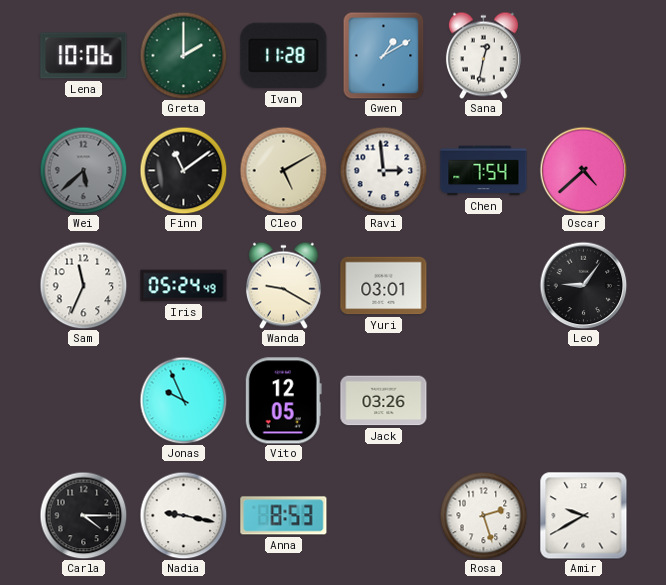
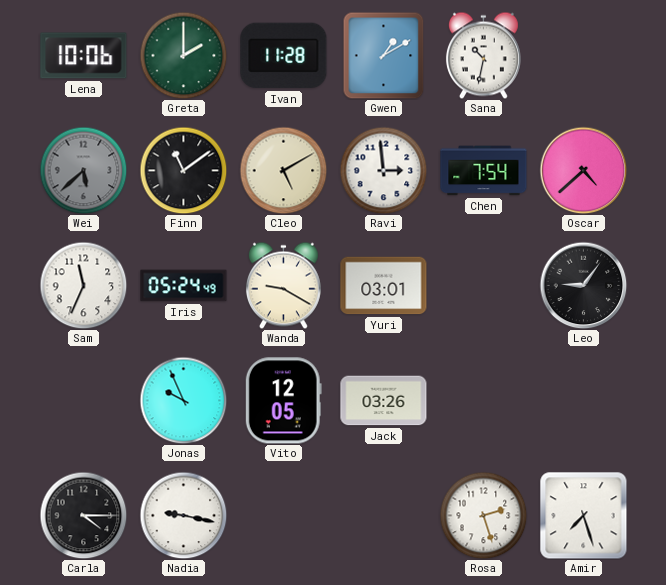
Sana: 12:32 -> 10:32 (483, 55)
Anna: 8:53 -> none (284, 516)
Amir: 9:40 -> 7:27 (584, 516)
